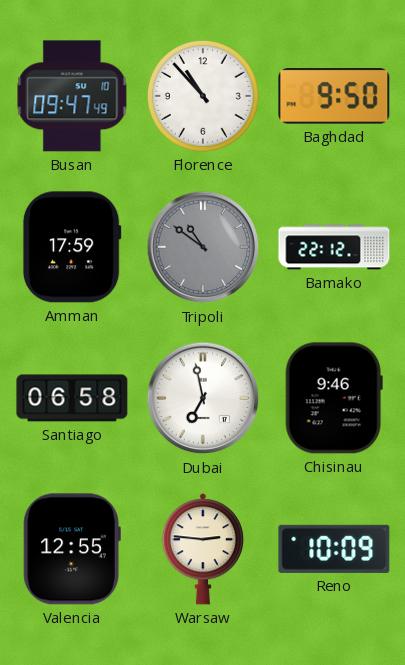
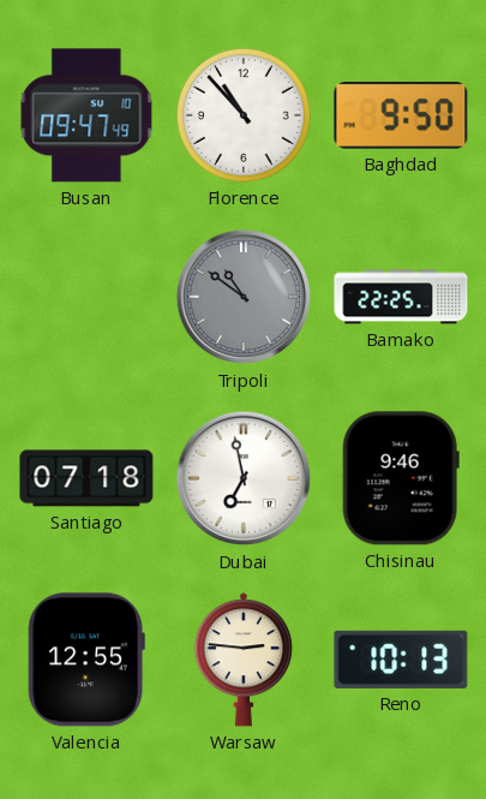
Amman: 17:59 -> none (72, 247)
Bamako: 22:12 -> 22:25 (401, 297)
Santiago: 06:58 -> 07:18 (86, 478)
Reno: 10:09 -> 10:13 (401, 660)
